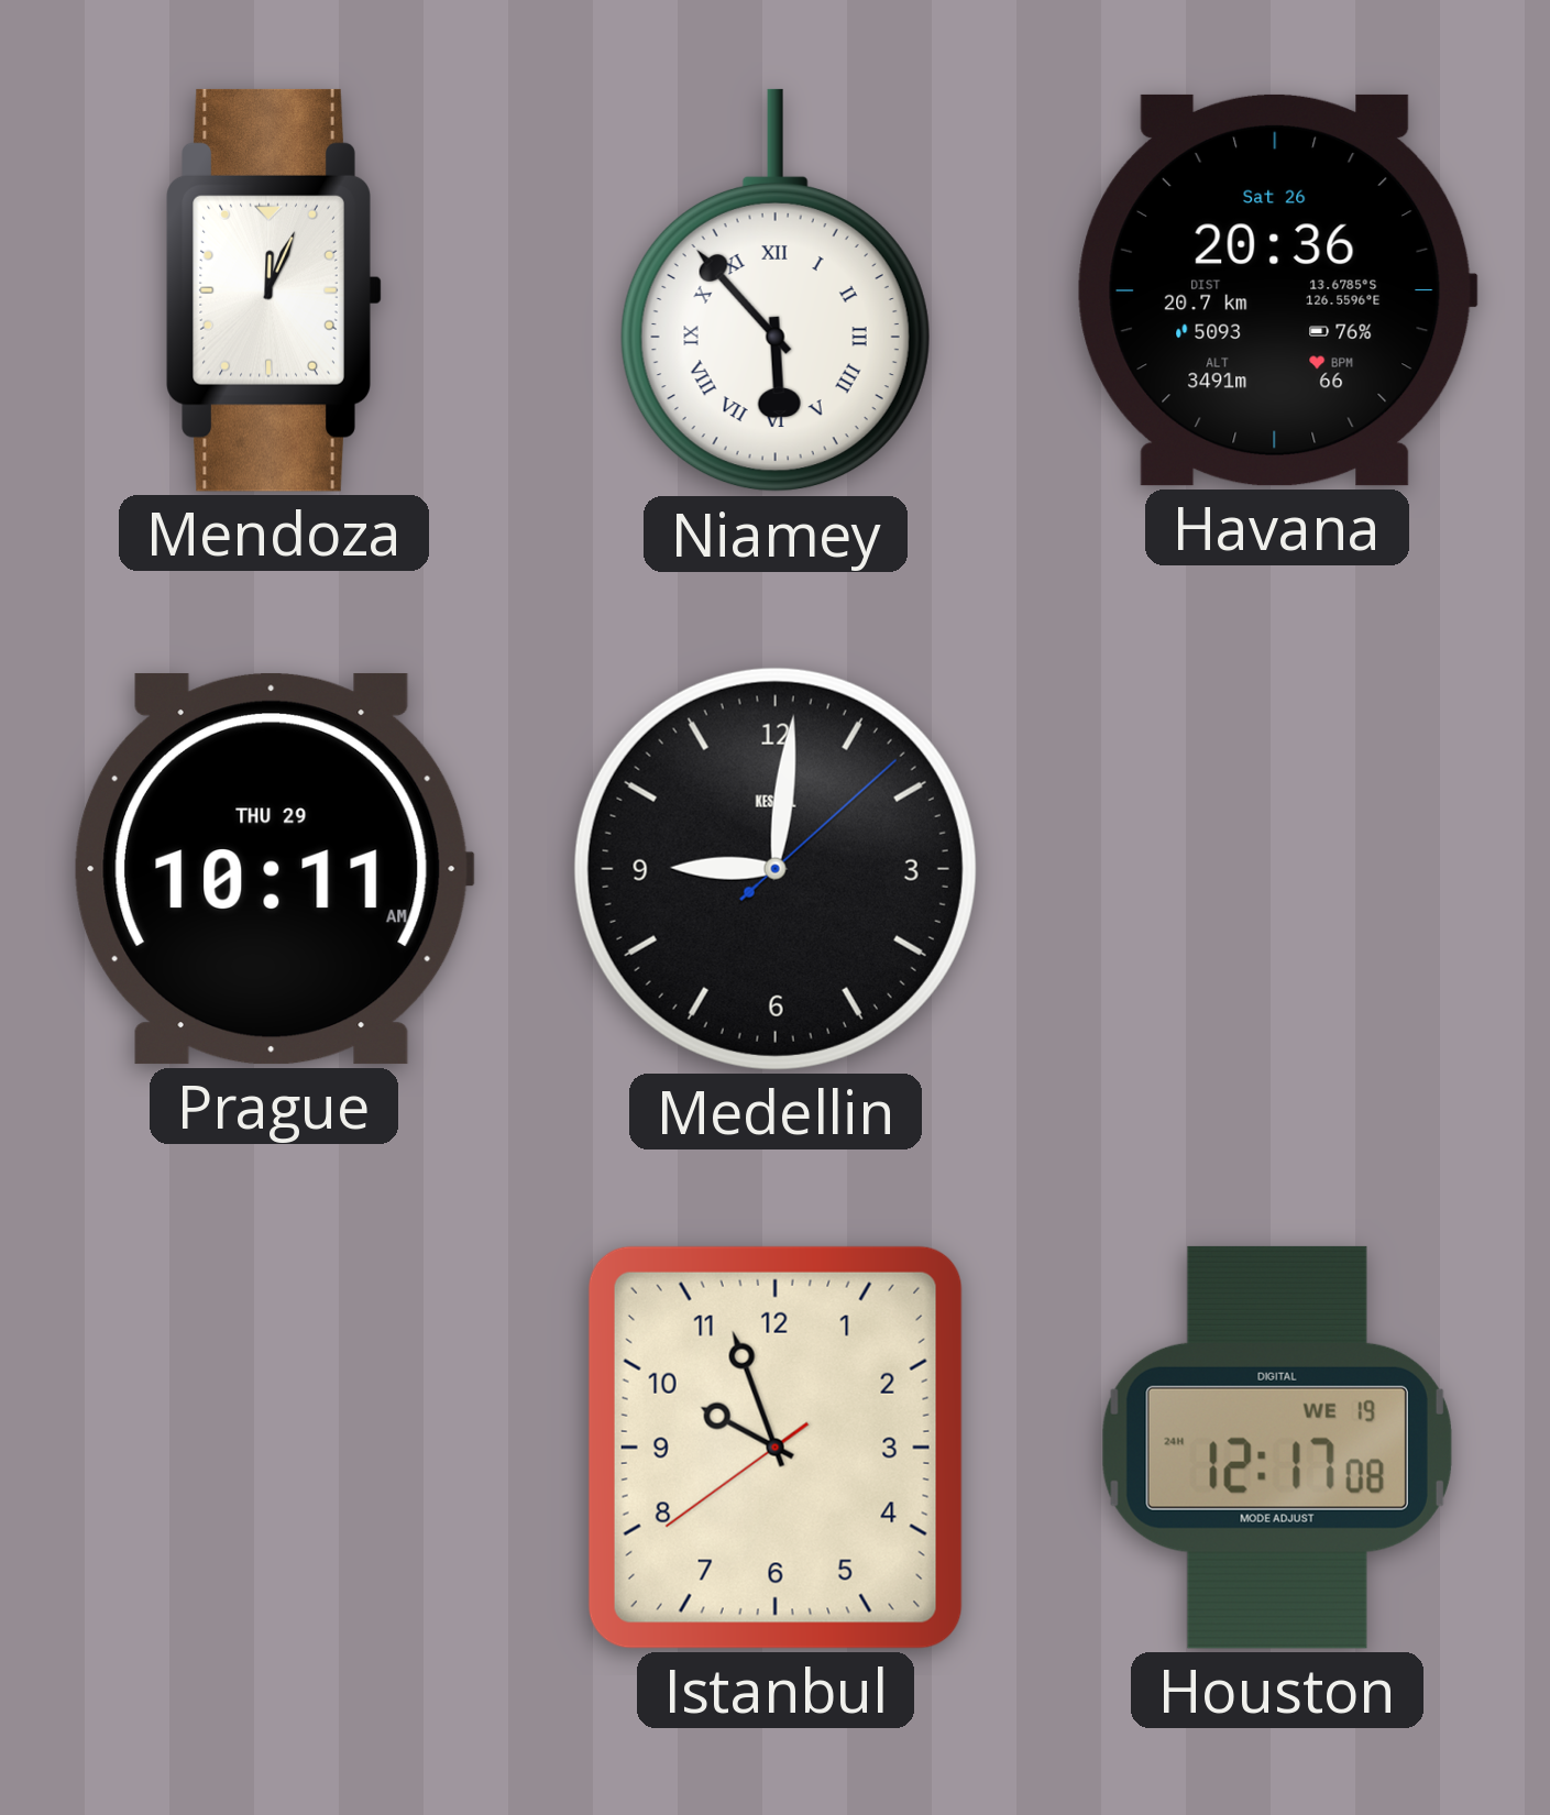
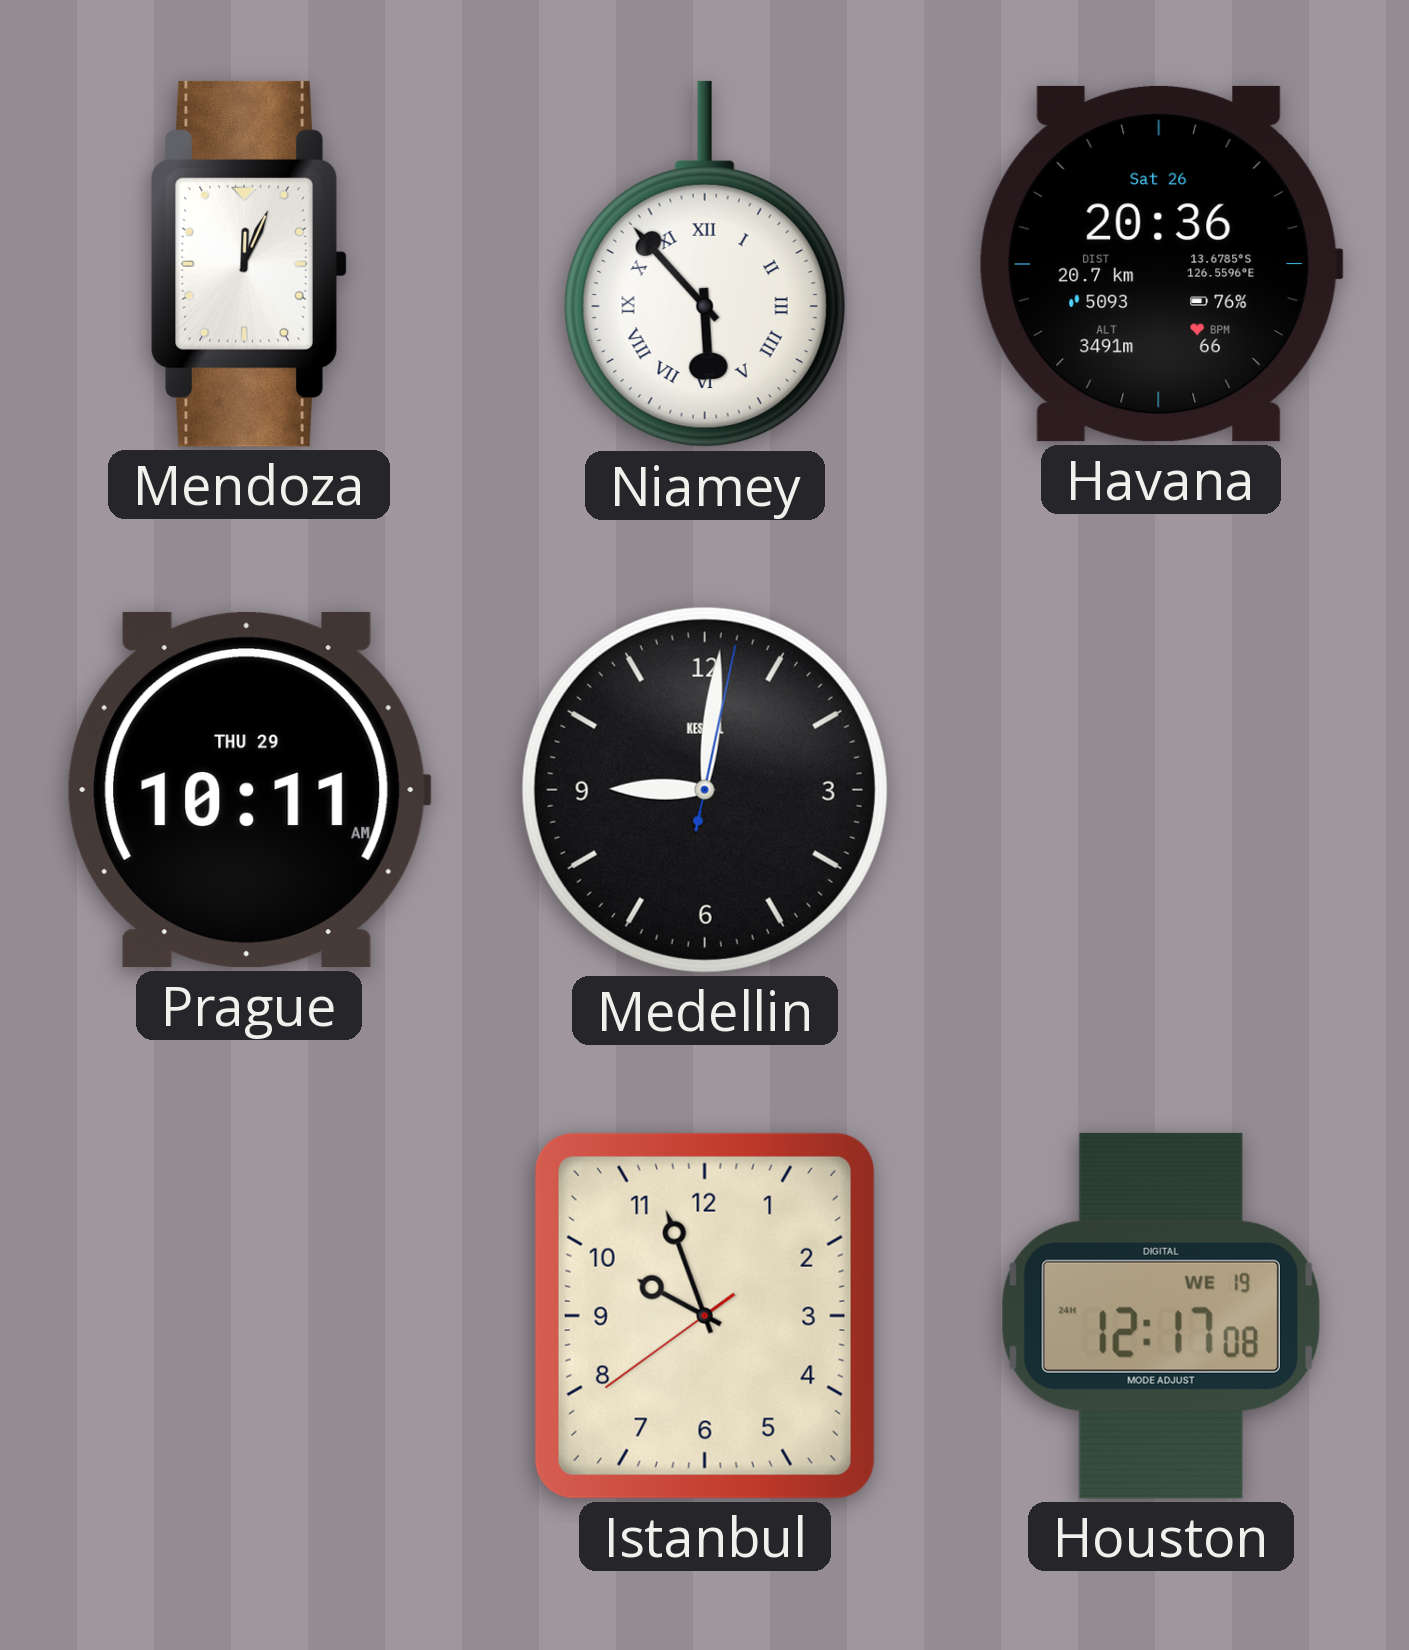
Medellin: 9:01:08 -> 9:01:02 (705, 790)
